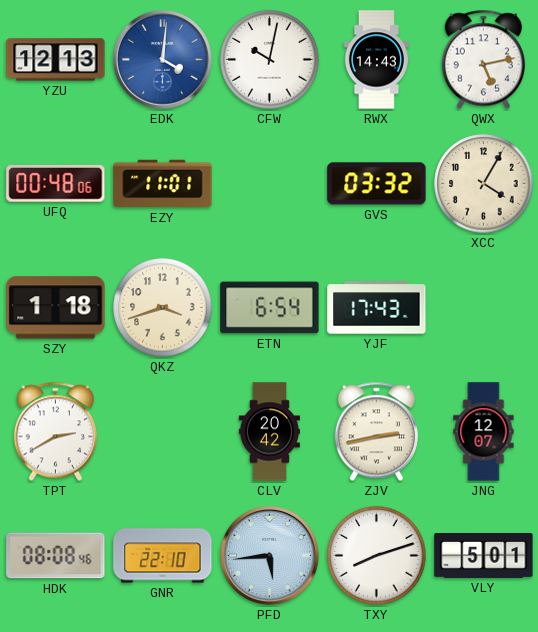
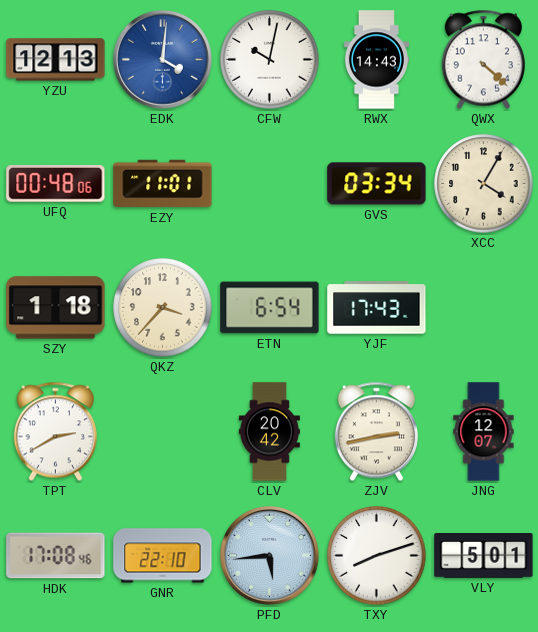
QWX: 5:13 -> 4:22 (483, 60)
GVS: 03:32 -> 03:34 (377, 184)
QKZ: 3:42 -> 3:37 (163, 308)
HDK: 08:08 -> 17:08 (56, 556)
